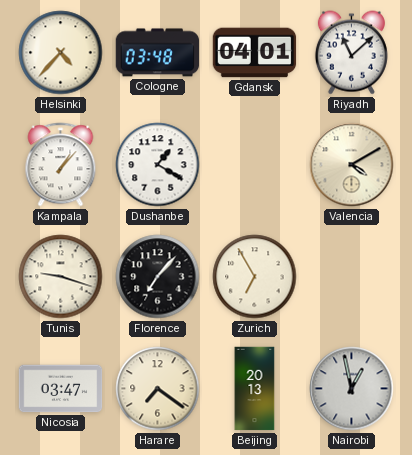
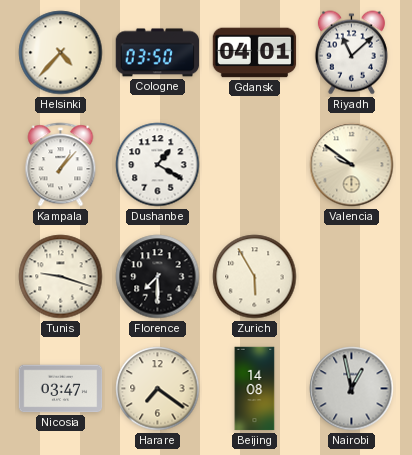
Cologne: 03:48 -> 03:50 (158, 53)
Valencia: 4:10 -> 9:51 (352, 165)
Florence: 7:07 -> 7:30 (158, 277)
Zurich: 6:55 -> 5:55 (255, 277)
Beijing: 20:13 -> 14:08 (255, 389)
